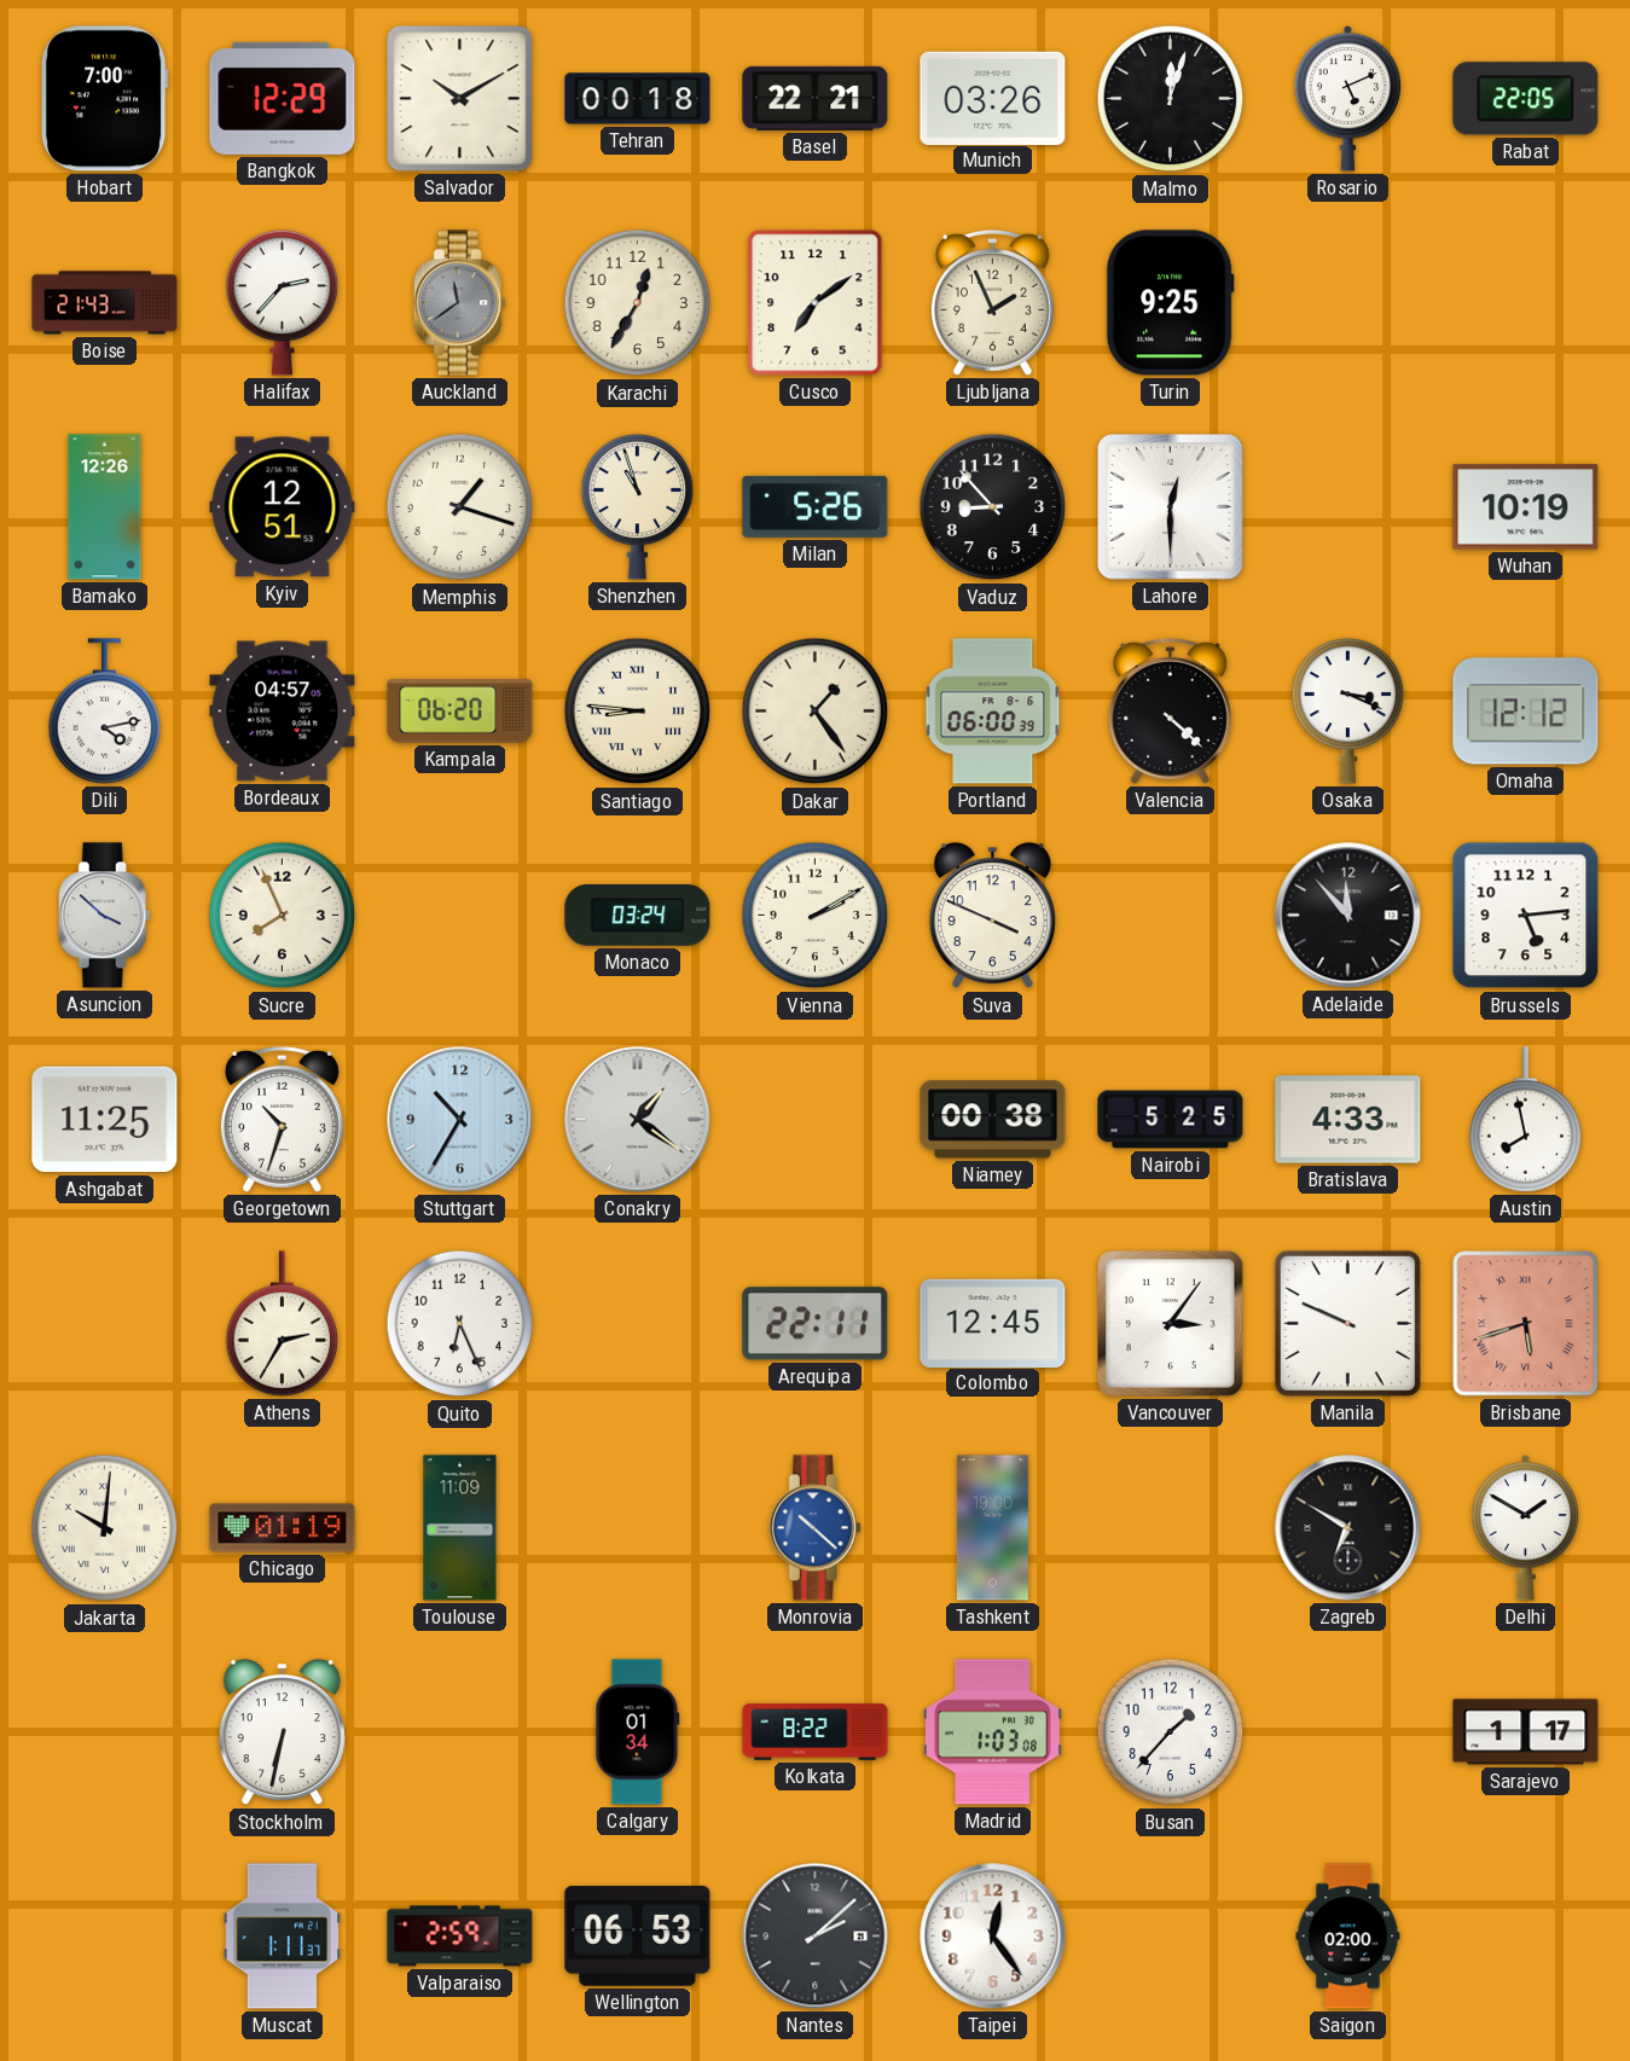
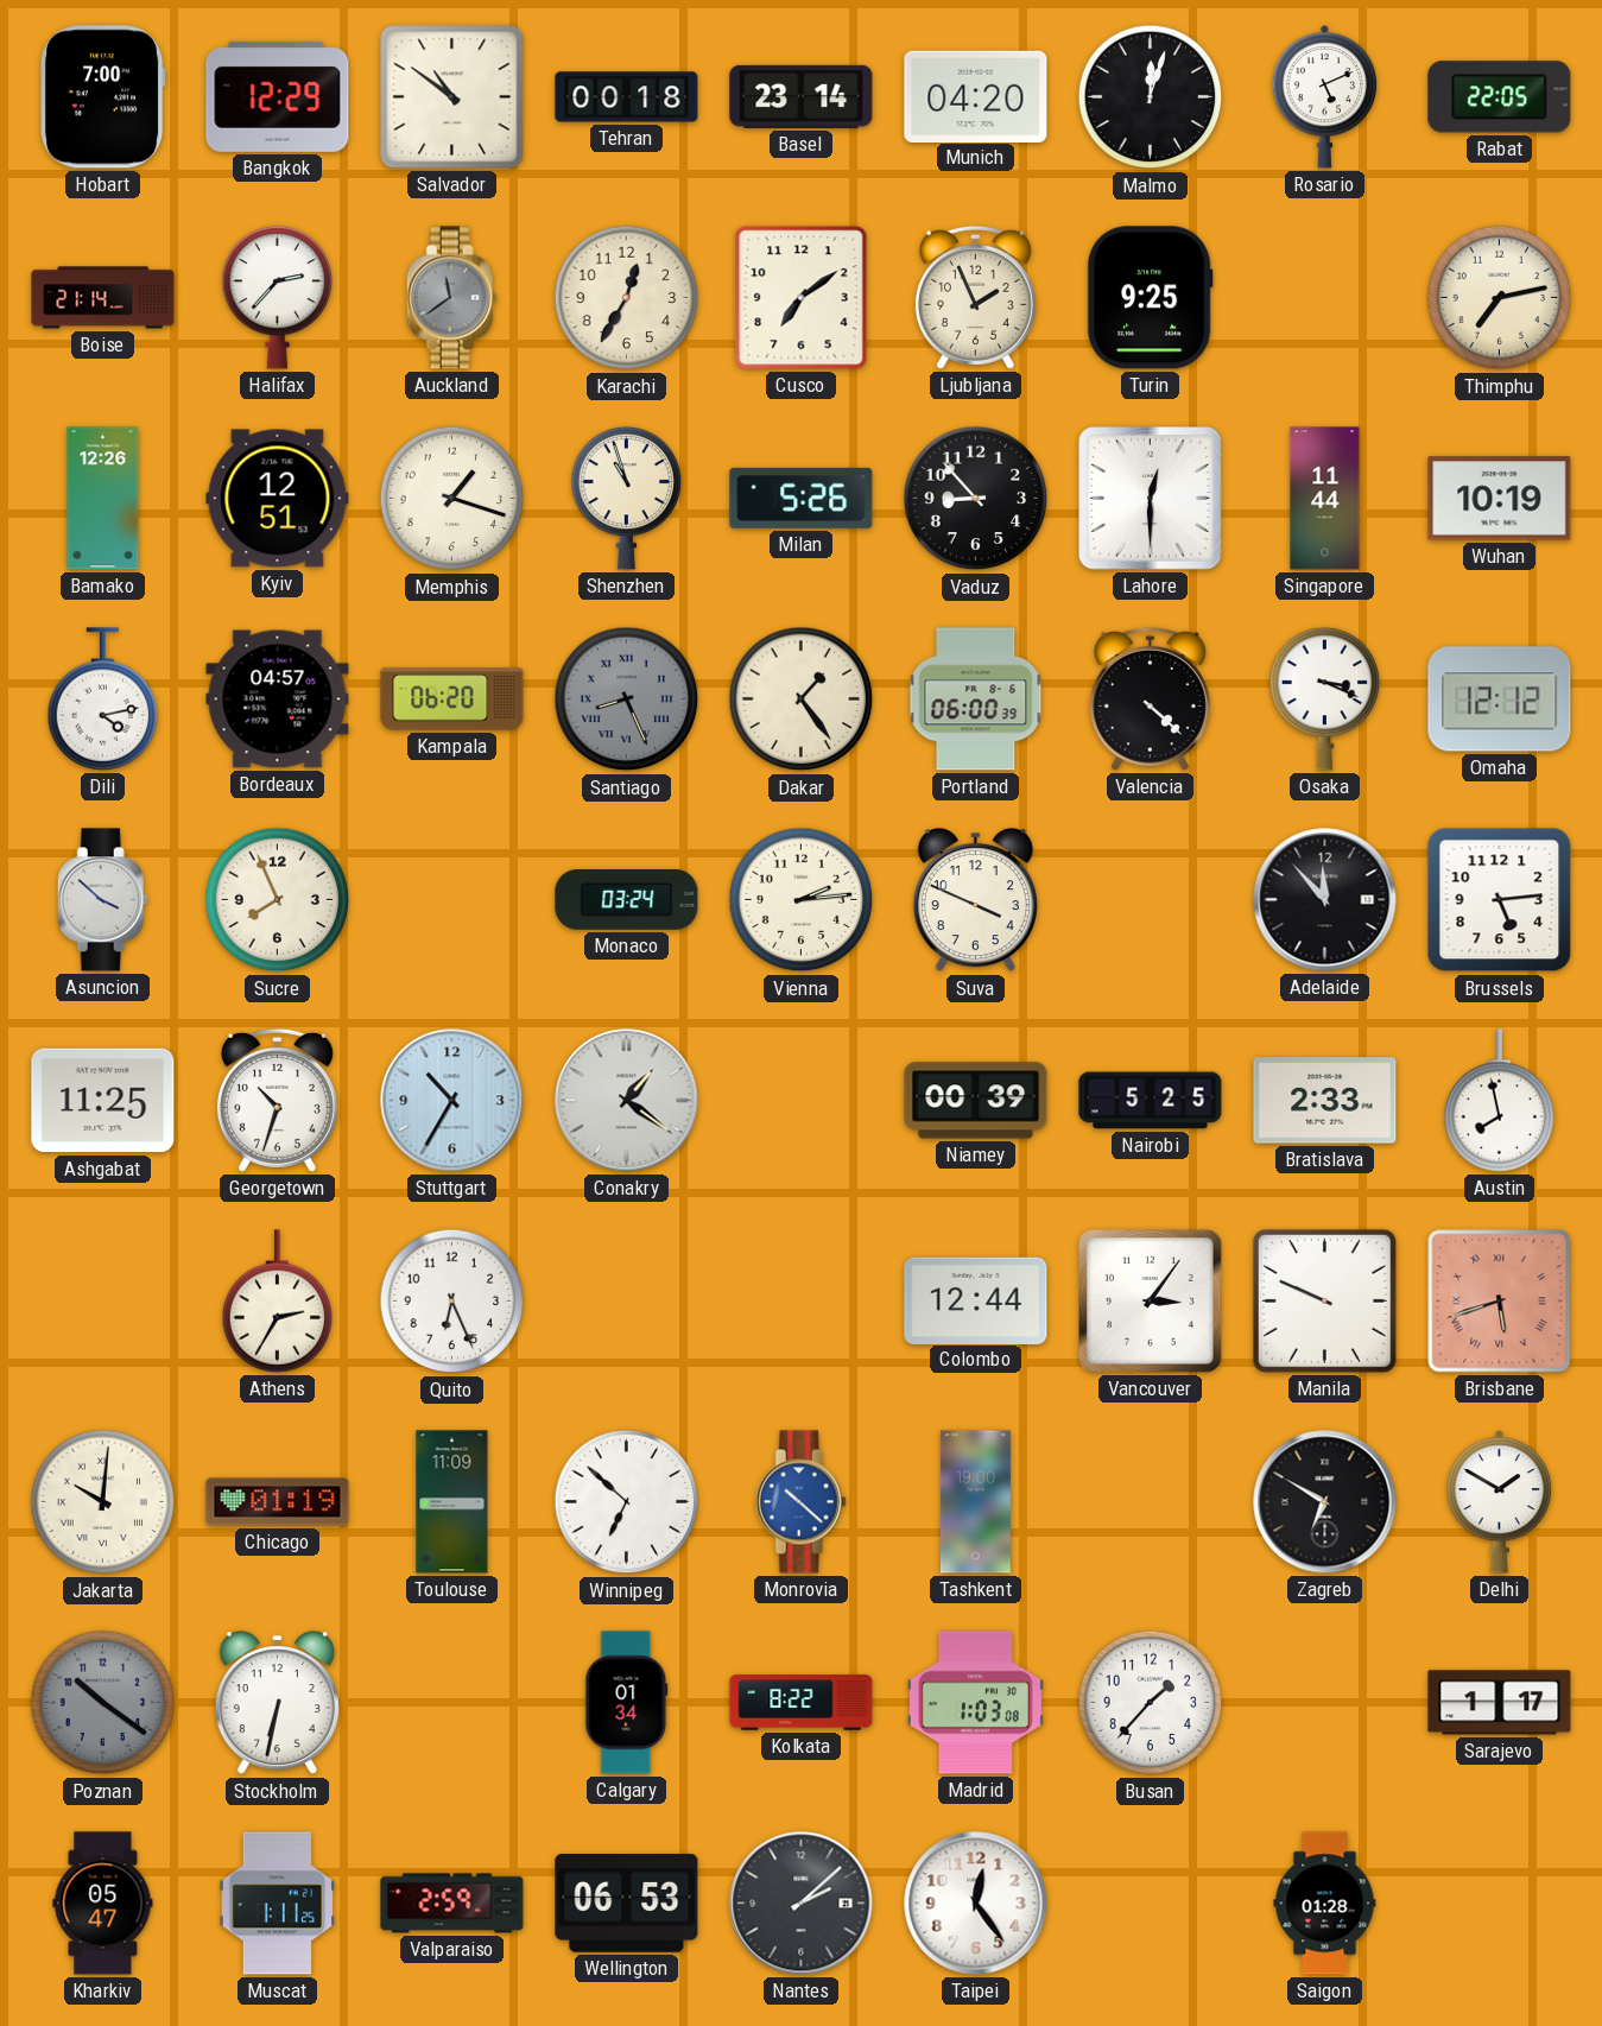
Salvador: 10:10 -> 10:51 (452, 97)
Basel: 22:21 -> 23:14 (802, 96)
Munich: 03:26 -> 04:20 (976, 96)
Boise: 21:43 -> 21:14 (103, 298)
Thimphu: none -> 7:13 (1500, 298)
Singapore: none -> 11:44 (1325, 499)
Santiago: 8:46 -> 8:26 (627, 699)
Santiago dial: cream -> grey (627, 699)
Vienna: 2:10 -> 2:14 (802, 900)
Niamey: 00:38 -> 00:39 (976, 1101)
Bratislava: 4:33 -> 2:33 (1325, 1101)
Arequipa: 22:11 -> none (816, 1324)
Colombo: 12:45 -> 12:44 (976, 1300)
Winnipeg: none -> 6:52 (627, 1502)
Poznan: none -> 10:21 (103, 1703)
Kharkiv: none -> 05:47 (103, 1904)
Muscat: 1:11:37 -> 1:11:25 (277, 1904)
Saigon: 02:00 -> 01:28 (1325, 1904)
